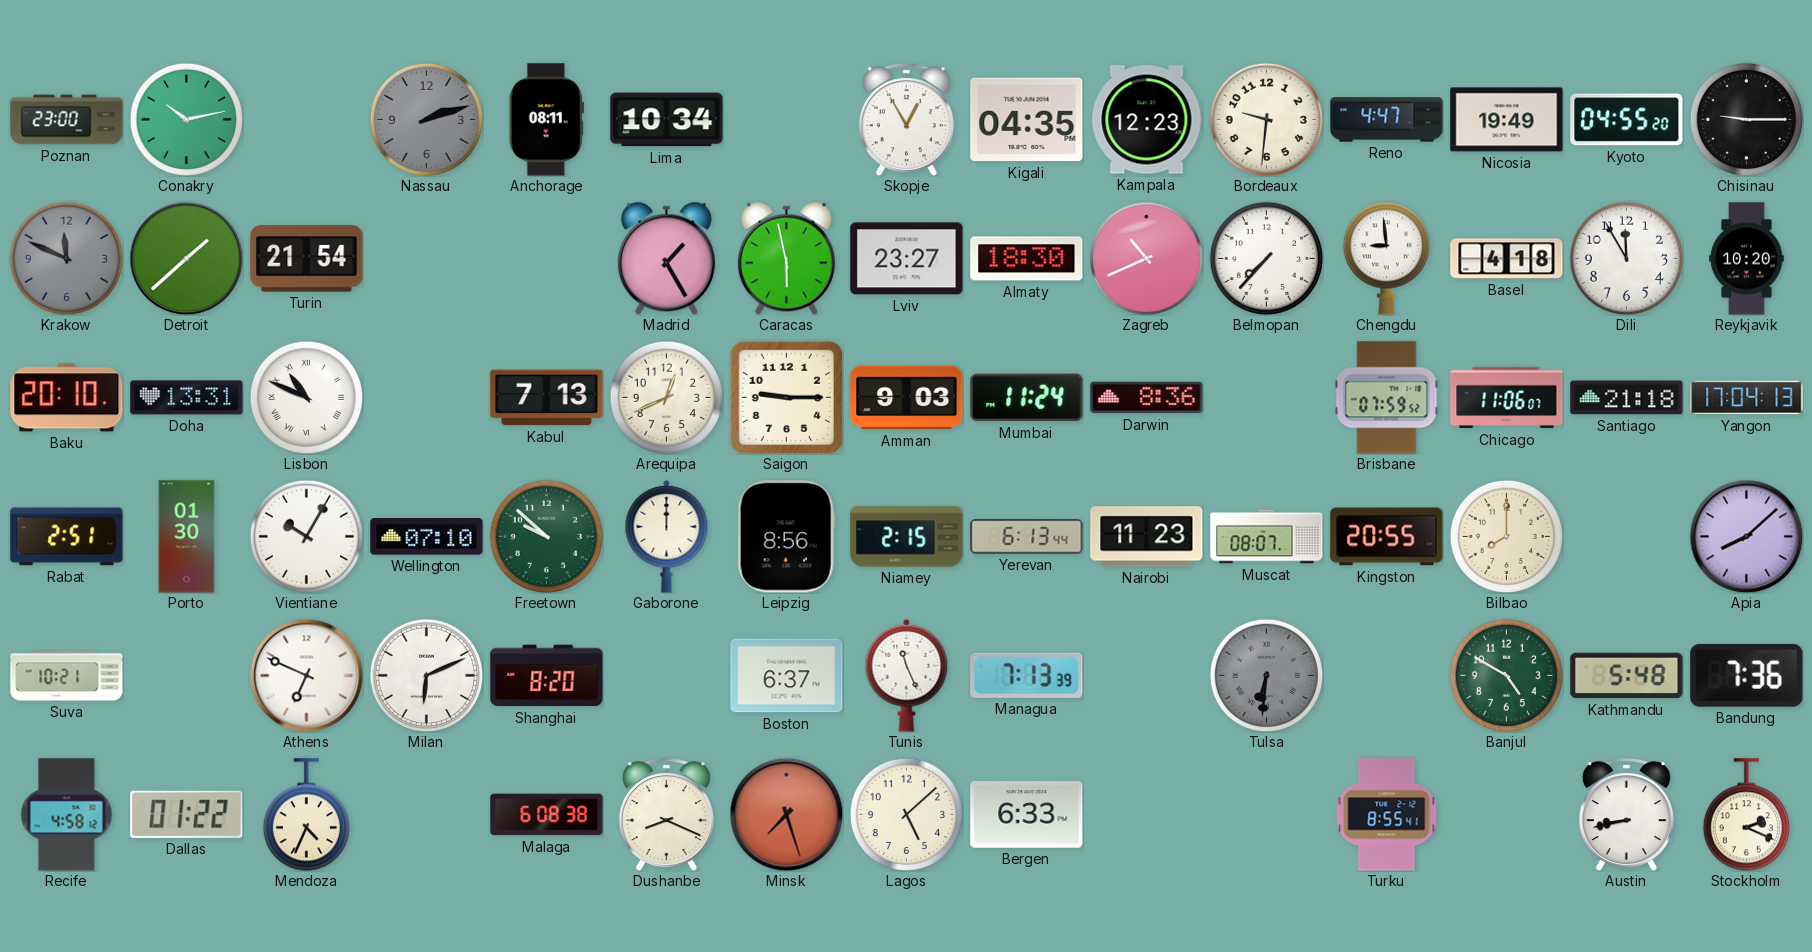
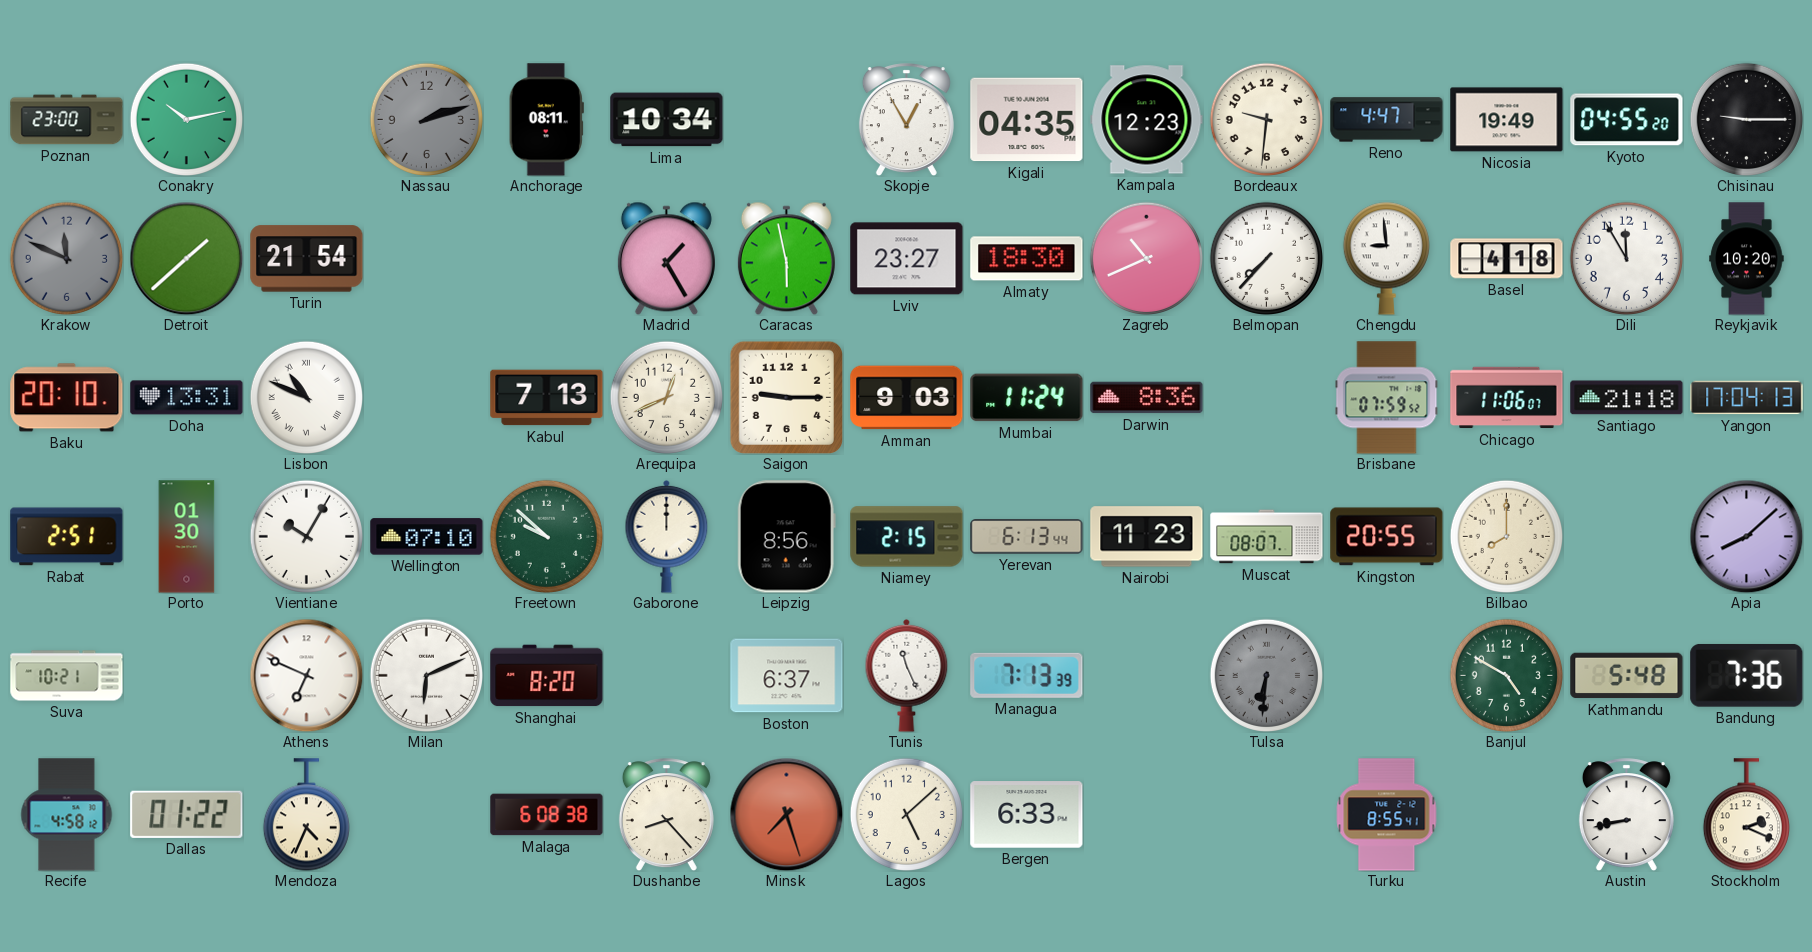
Dushanbe: 8:19 -> 8:23 (666, 815)
